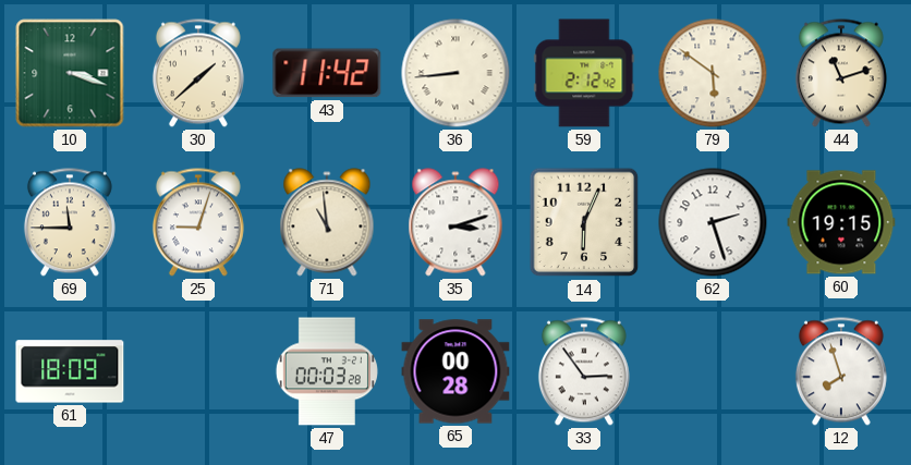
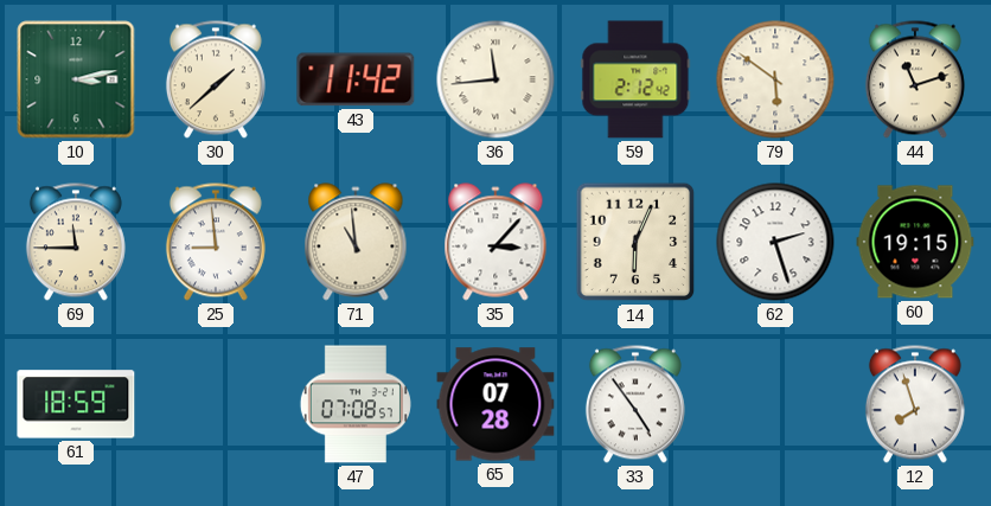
10: 3:18 -> 3:13 (76, 79)
36: 8:44 -> 11:44 (495, 79)
25: 9:03 -> 8:59 (216, 242)
35: 3:12 -> 3:07 (495, 242)
61: 18:09 -> 18:59 (76, 404)
47: 00:03 -> 07:08 (356, 404)
65: 00:28 -> 07:28 (495, 404)
33: 2:54 -> 4:54 (635, 404)
